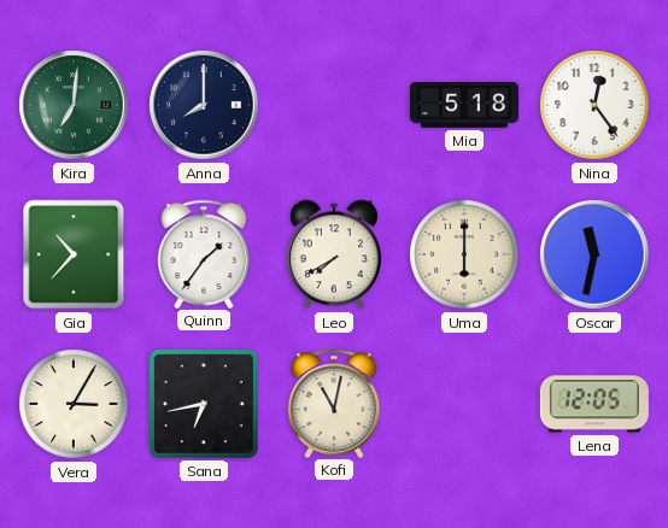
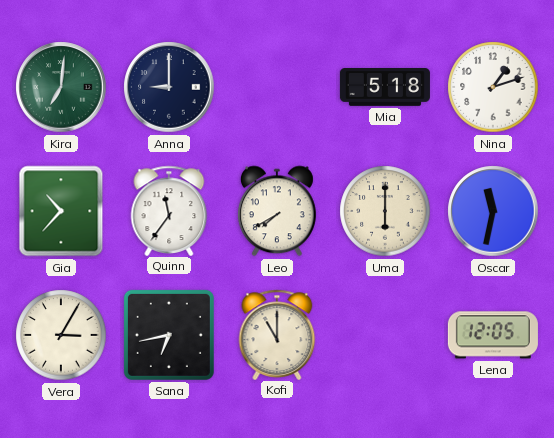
Anna: 8:00 -> 9:00 (169, 87)
Nina: 12:24 -> 1:12 (493, 87)
Quinn: 1:36 -> 11:36 (169, 210)
Kofi: 11:02 -> 11:00 (277, 334)
